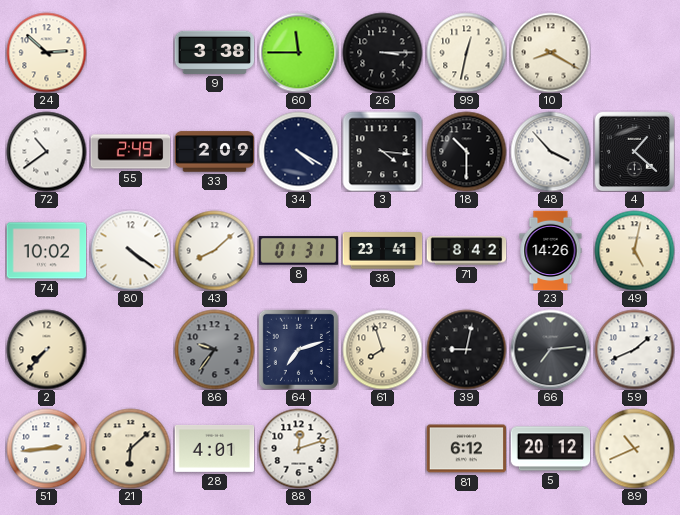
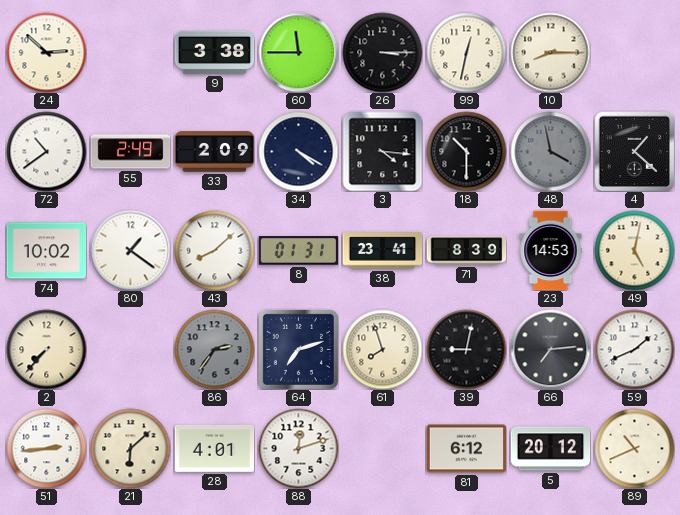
10: 8:20 -> 8:15 (550, 52)
48: 3:53 -> 3:58 (550, 151)
48 dial: white -> grey (550, 151)
80: 4:21 -> 1:21 (130, 250)
71: 8:42 -> 8:39 (466, 251)
23: 14:26 -> 14:53 (551, 250)
86: 9:36 -> 2:36 (214, 349)
